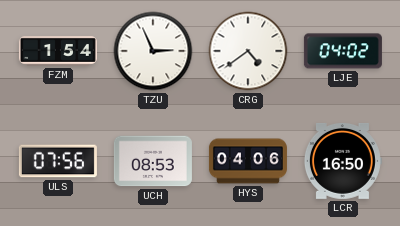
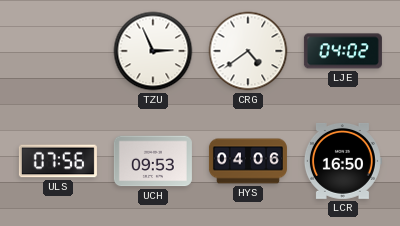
FZM: 1:54 -> none (58, 52)
UCH: 08:53 -> 09:53 (153, 161)
